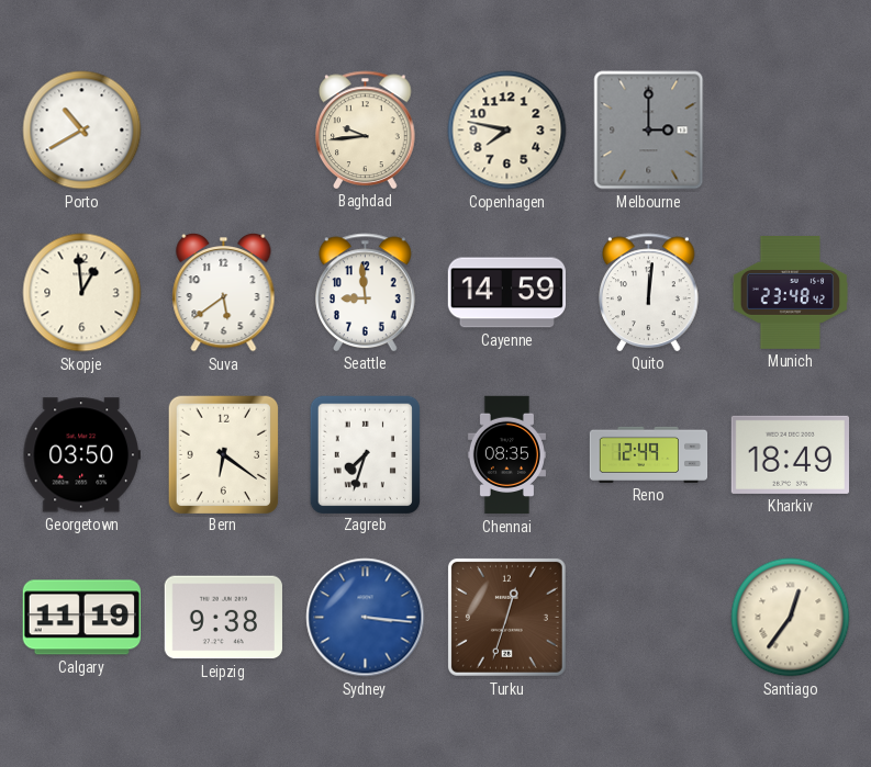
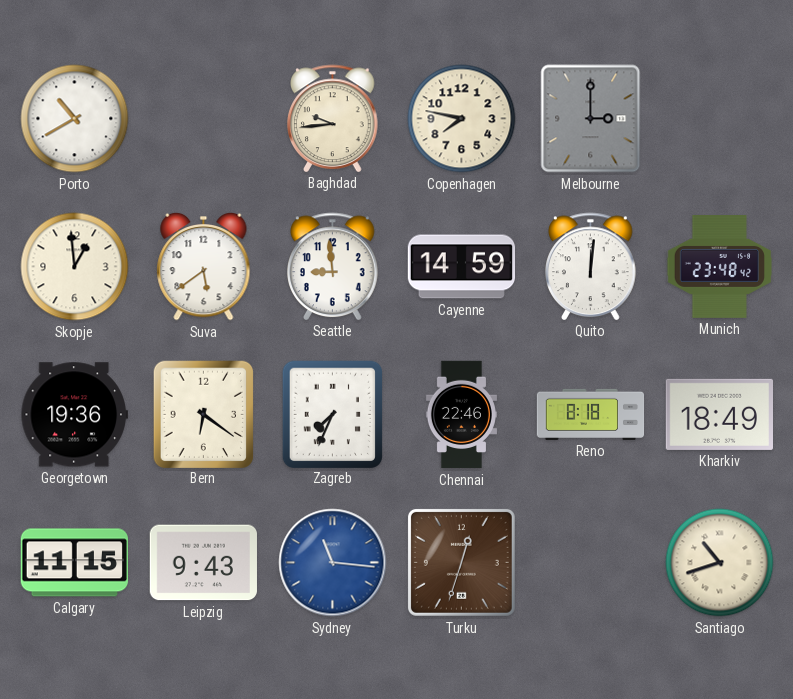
Georgetown: 03:50 -> 19:36 (74, 415)
Zagreb: 7:33 -> 7:34 (332, 414)
Chennai: 08:35 -> 22:46 (461, 415)
Reno: 12:49 -> 8:18 (591, 414)
Calgary: 11:19 -> 11:15 (74, 563)
Leipzig: 9:38 -> 9:43 (203, 563)
Sydney: 3:16 -> 11:16 (333, 563)
Santiago: 12:36 -> 10:42 (720, 563)
